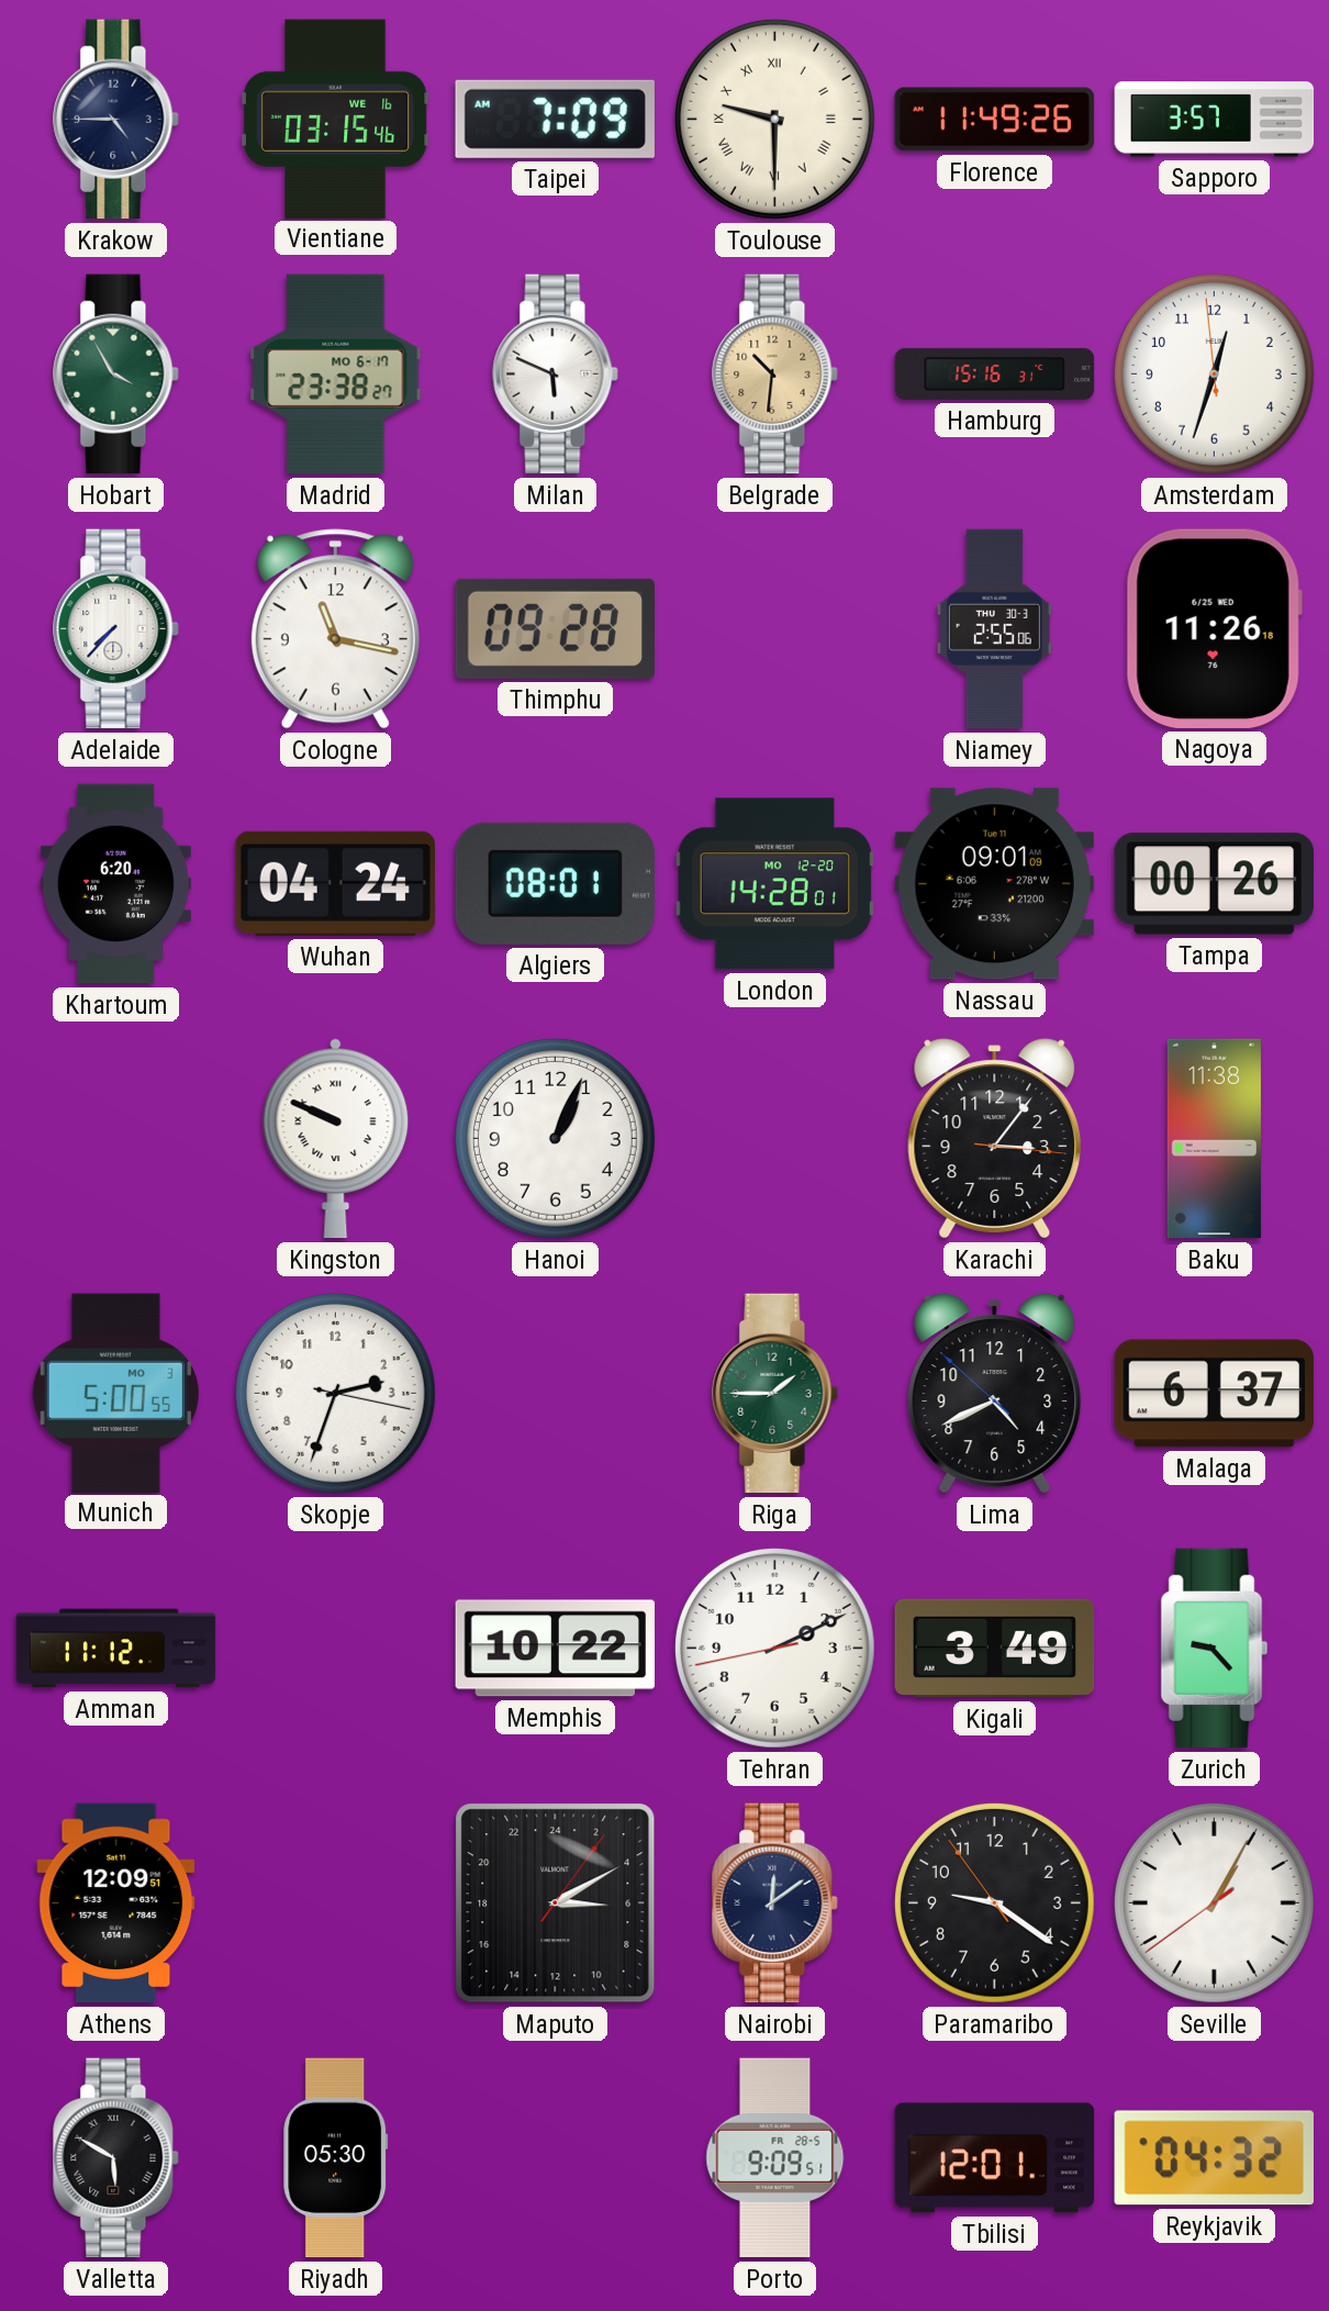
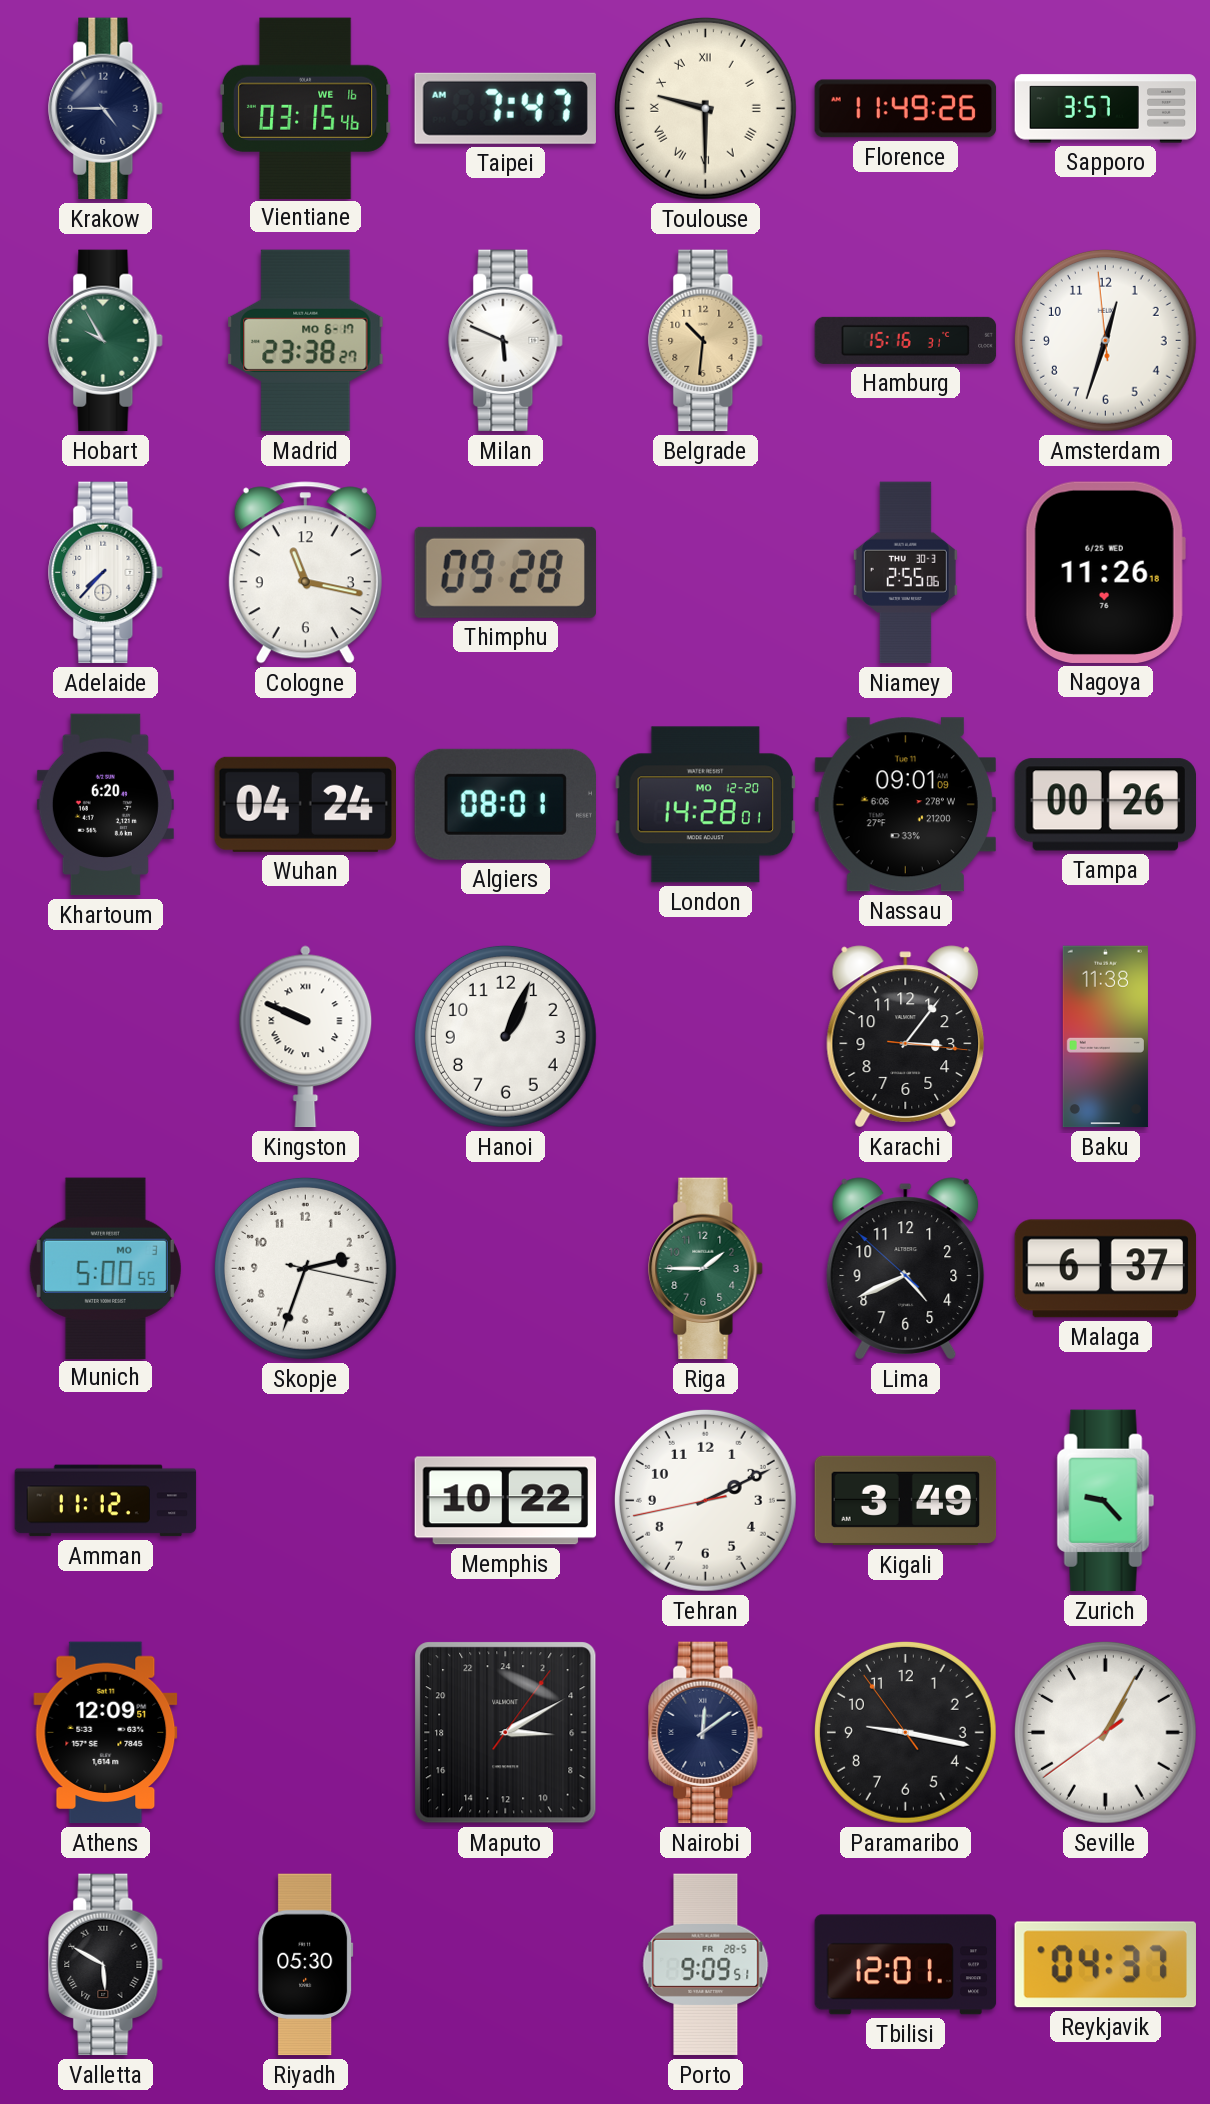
Taipei: 7:09 -> 7:47 (505, 108)
Hobart: 3:55 -> 9:55 (106, 341)
Paramaribo: 9:20 -> 9:16 (905, 1732)
Reykjavik: 04:32 -> 04:37 (1105, 1965)
